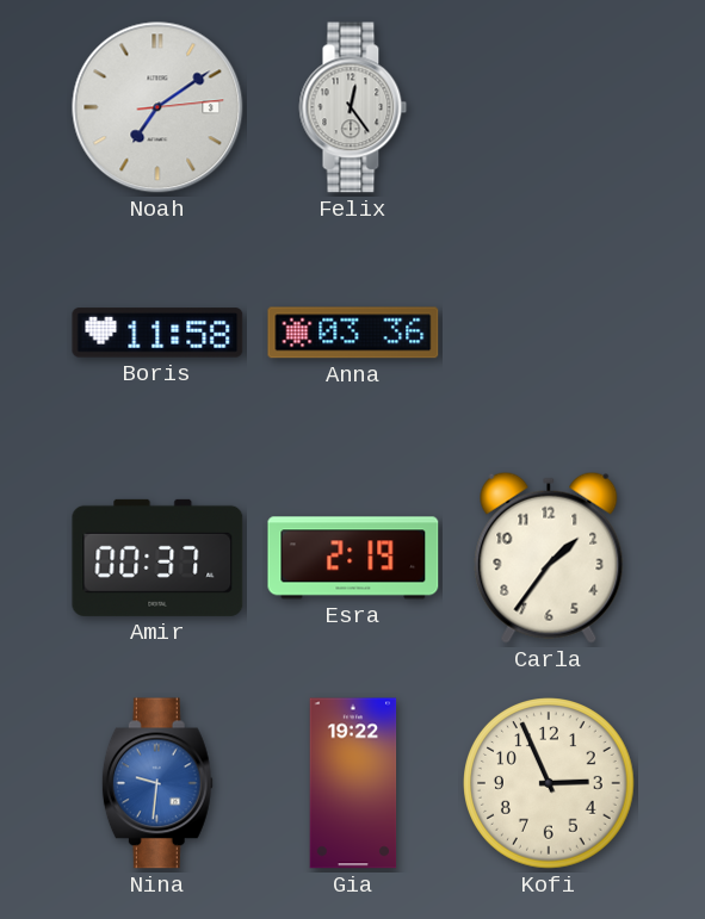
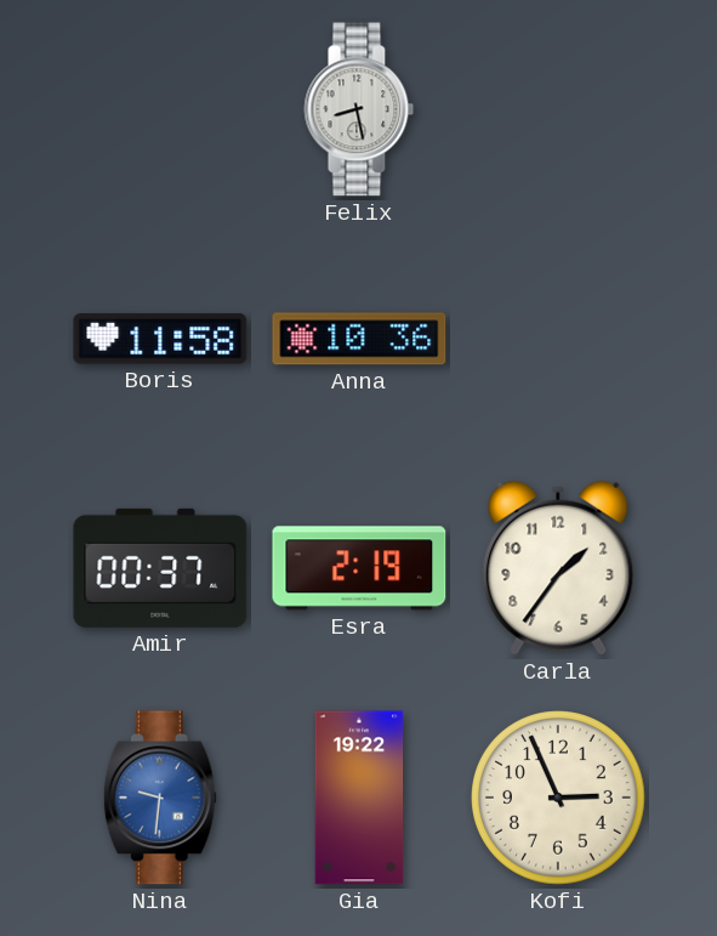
Noah: 7:09 -> none (157, 107)
Felix: 12:24 -> 8:28 (359, 109)
Anna: 03:36 -> 10:36 (359, 339)
